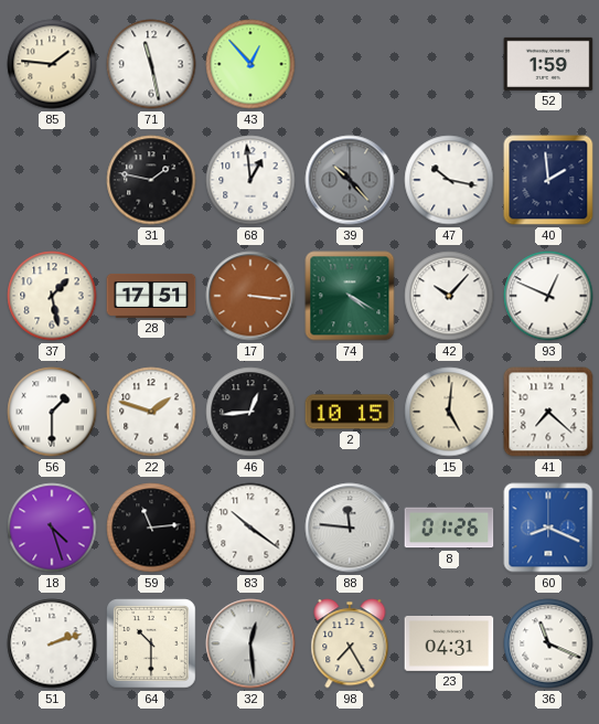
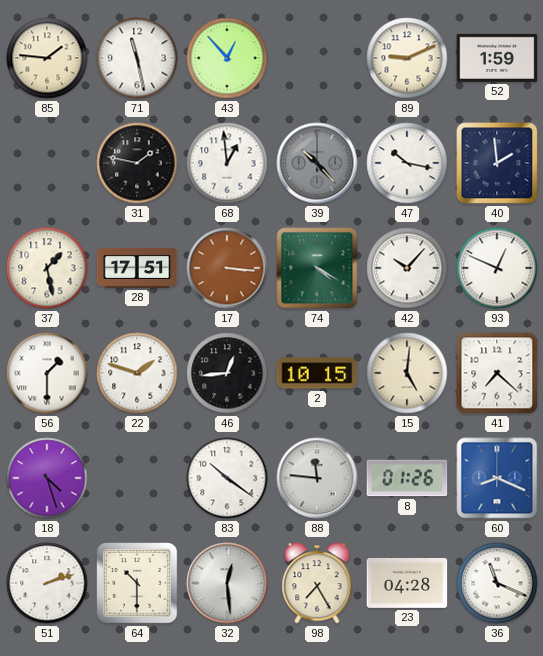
89: none -> 9:11 (407, 58)
59: 11:14 -> none (151, 528)
23: 04:31 -> 04:28 (407, 583)
